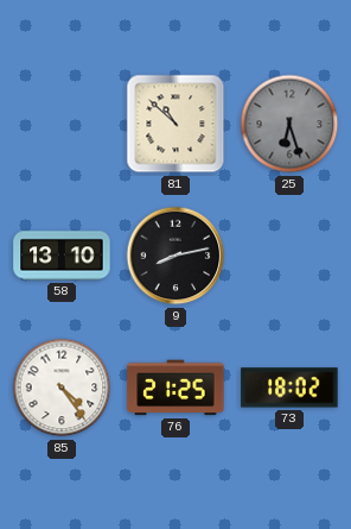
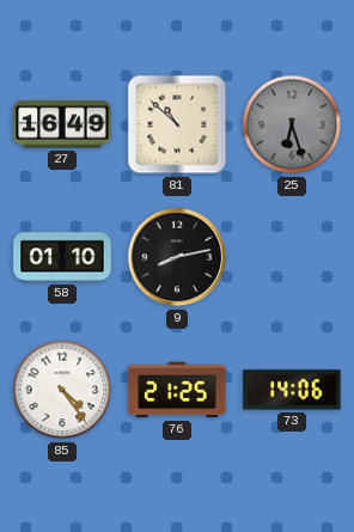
27: none -> 16:49 (62, 124)
58: 13:10 -> 01:10 (62, 257)
73: 18:02 -> 14:06 (292, 390)
